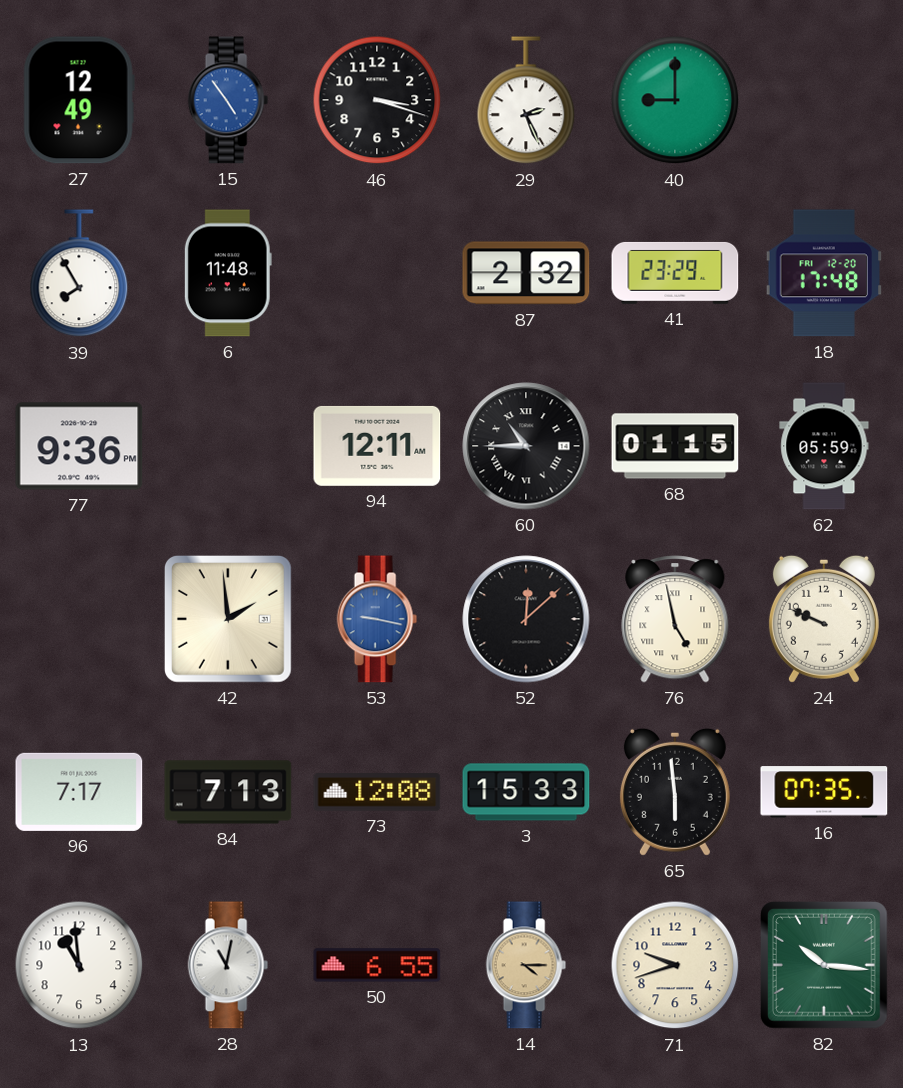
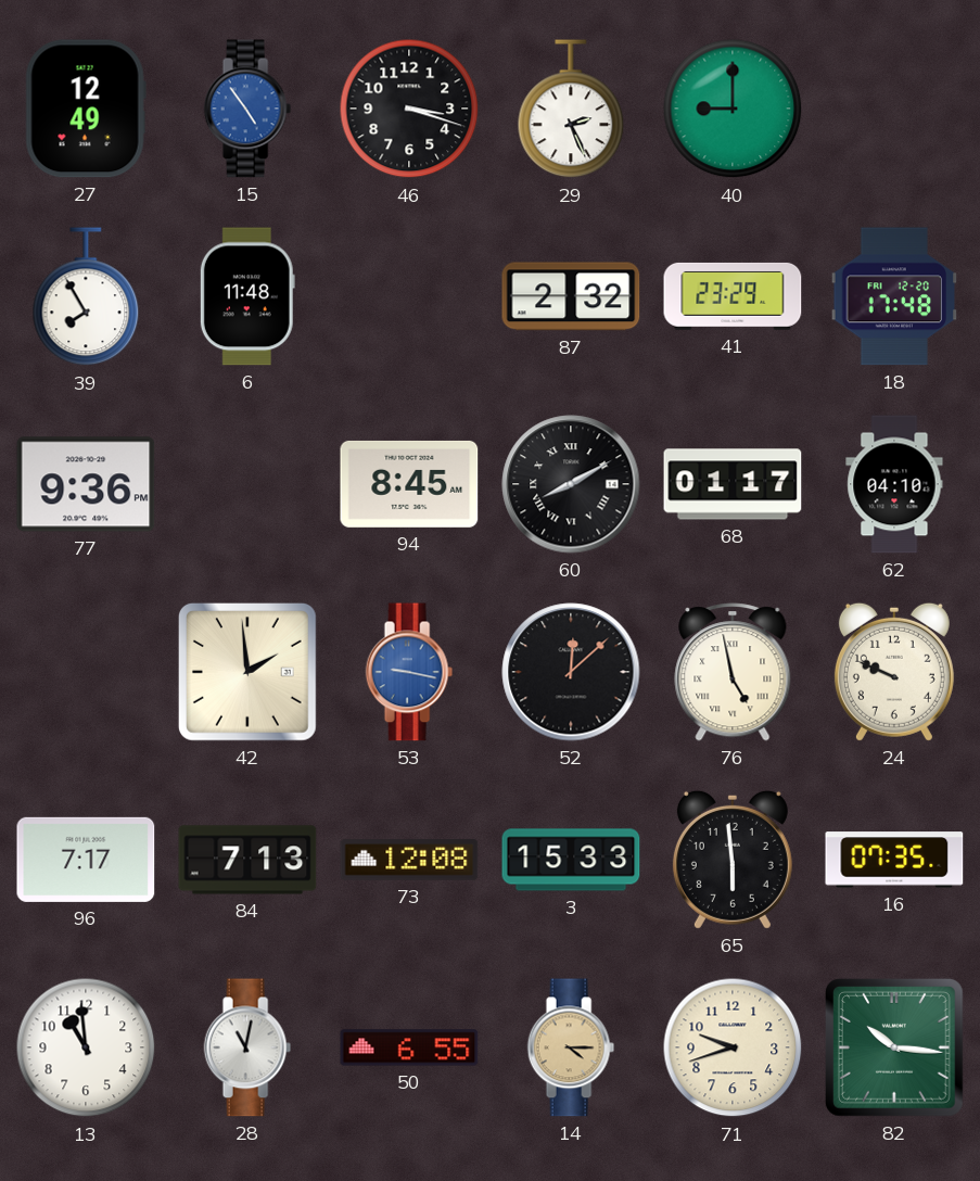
94: 12:11 -> 8:45 (409, 484)
60: 10:45 -> 8:10 (571, 484)
68: 01:15 -> 01:17 (733, 484)
62: 05:59 -> 04:10 (894, 484)
